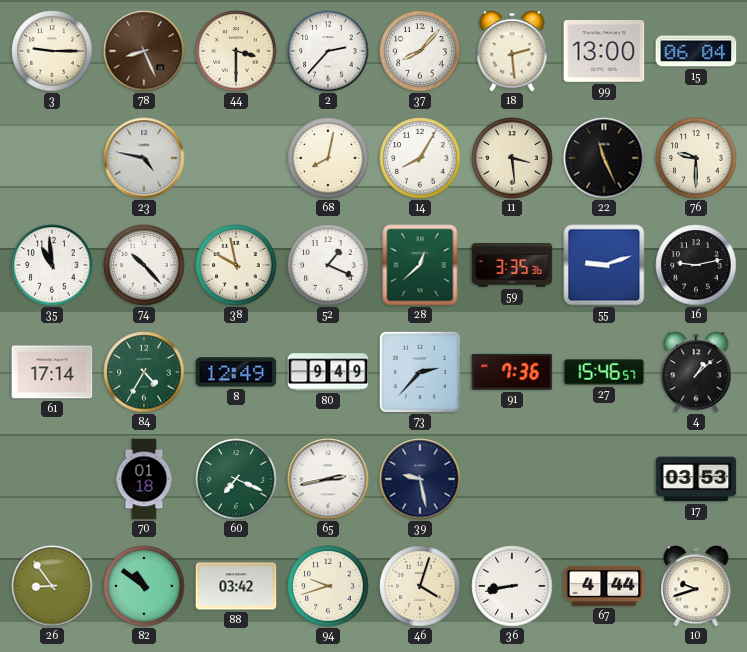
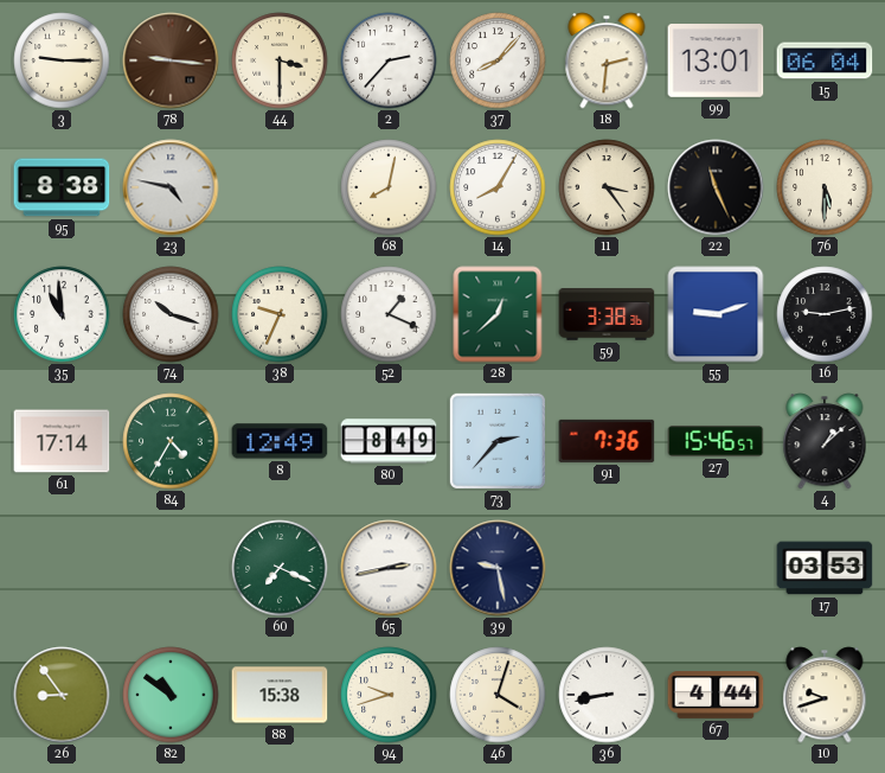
78: 8:26 -> 9:16 (171, 60)
18: 2:29 -> 2:31 (607, 60)
99: 13:00 -> 13:01 (716, 62)
95: none -> 8:38 (62, 187)
11: 3:29 -> 3:24 (607, 187)
76: 9:30 -> 5:30 (825, 187)
74: 10:23 -> 10:18 (171, 314)
38: 9:58 -> 9:34 (280, 314)
59: 3:35 -> 3:38 (607, 315)
80: 9:49 -> 8:49 (389, 441)
70: 01:18 -> none (144, 479)
88: 03:42 -> 15:38 (280, 695)
